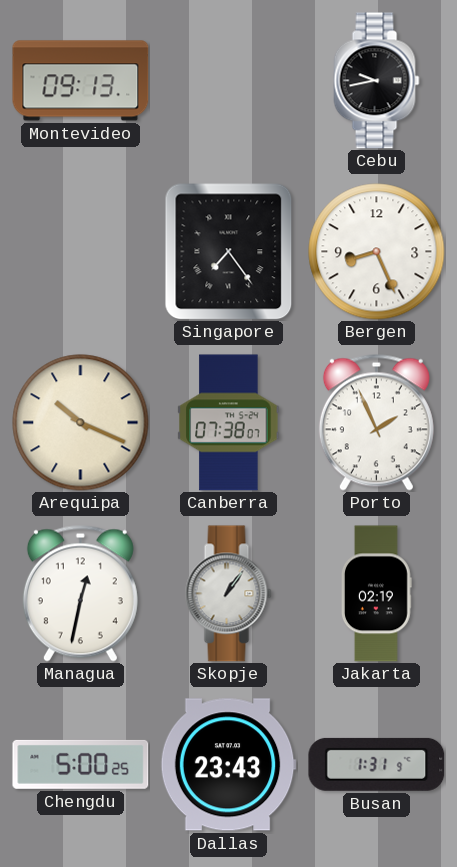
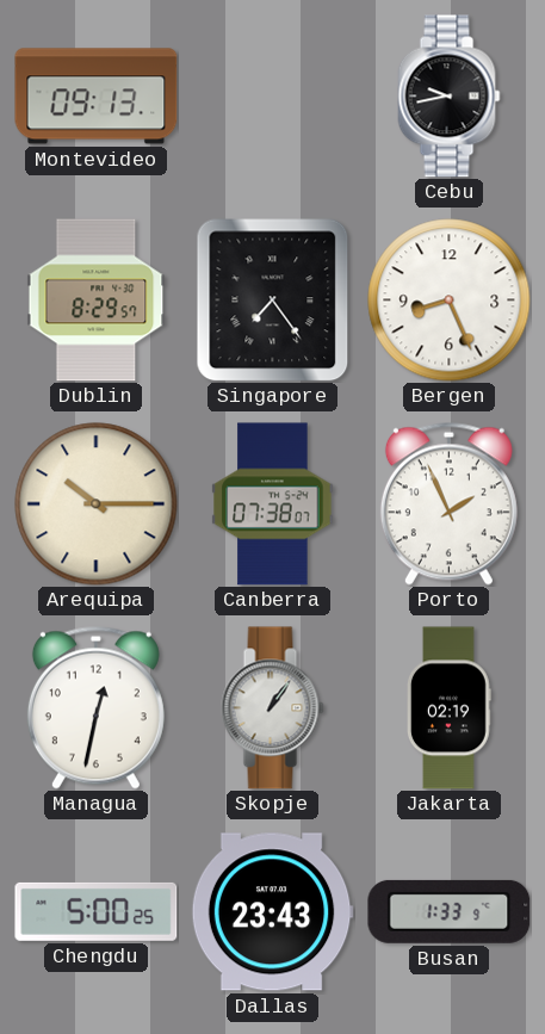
Dublin: none -> 8:29 (97, 301)
Arequipa: 10:19 -> 10:15 (97, 504)
Busan: 1:31 -> 1:33 (450, 911)
